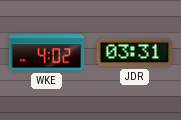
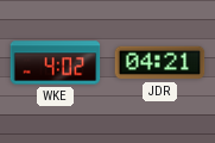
JDR: 03:31 -> 04:21 (160, 63)
